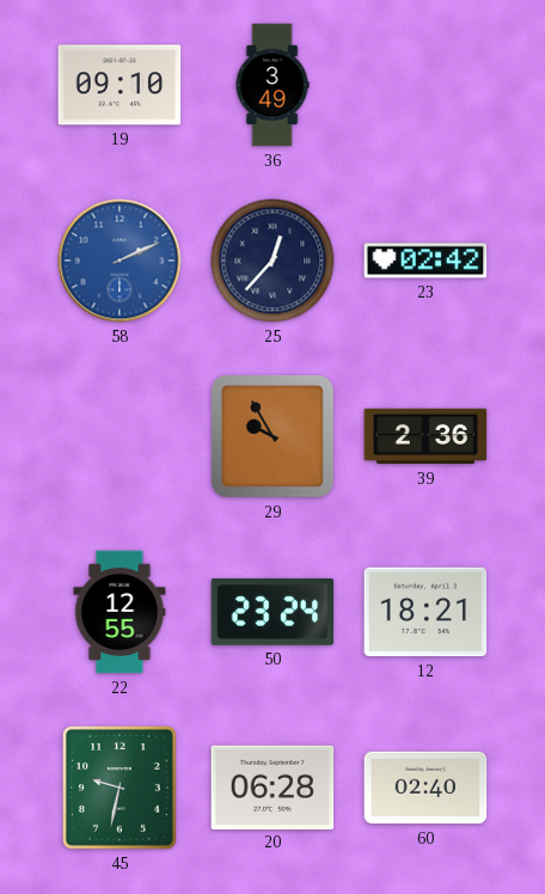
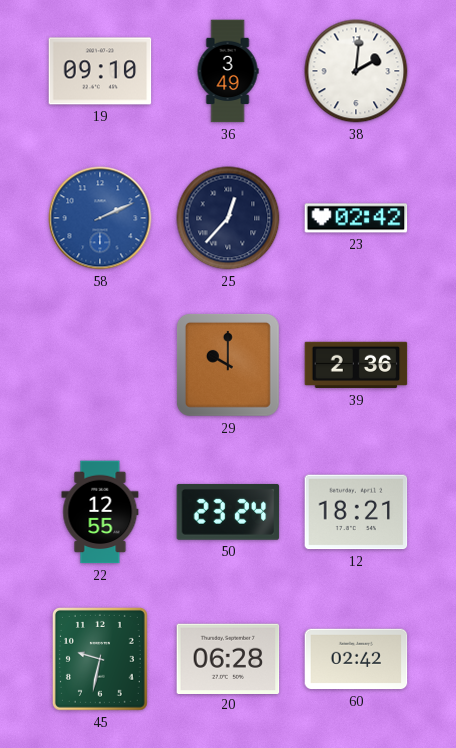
38: none -> 2:01 (356, 71)
29: 9:55 -> 10:00 (228, 365)
60: 02:40 -> 02:42 (356, 659)
